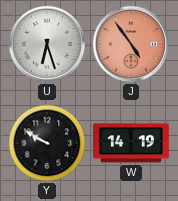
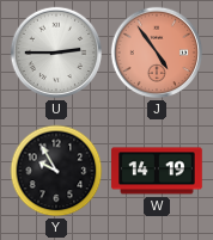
U: 6:27 -> 2:45 (56, 53)
Y: 9:50 -> 9:55 (56, 171)
